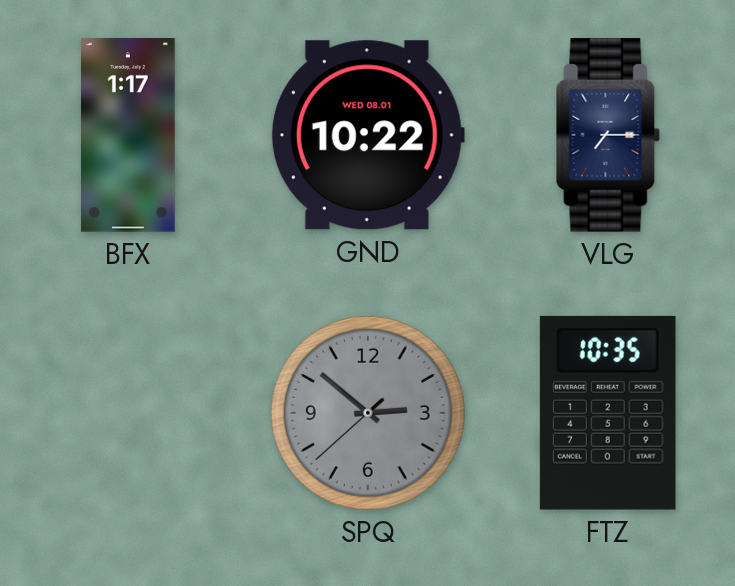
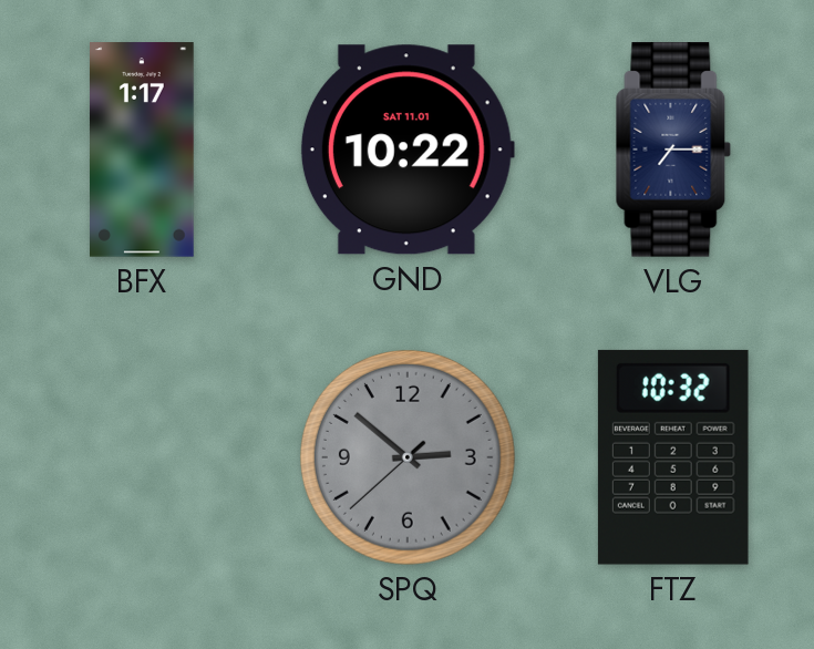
GND date: WED 08.01 -> SAT 11.01 (408, 150)
FTZ: 10:35 -> 10:32 (673, 457)
